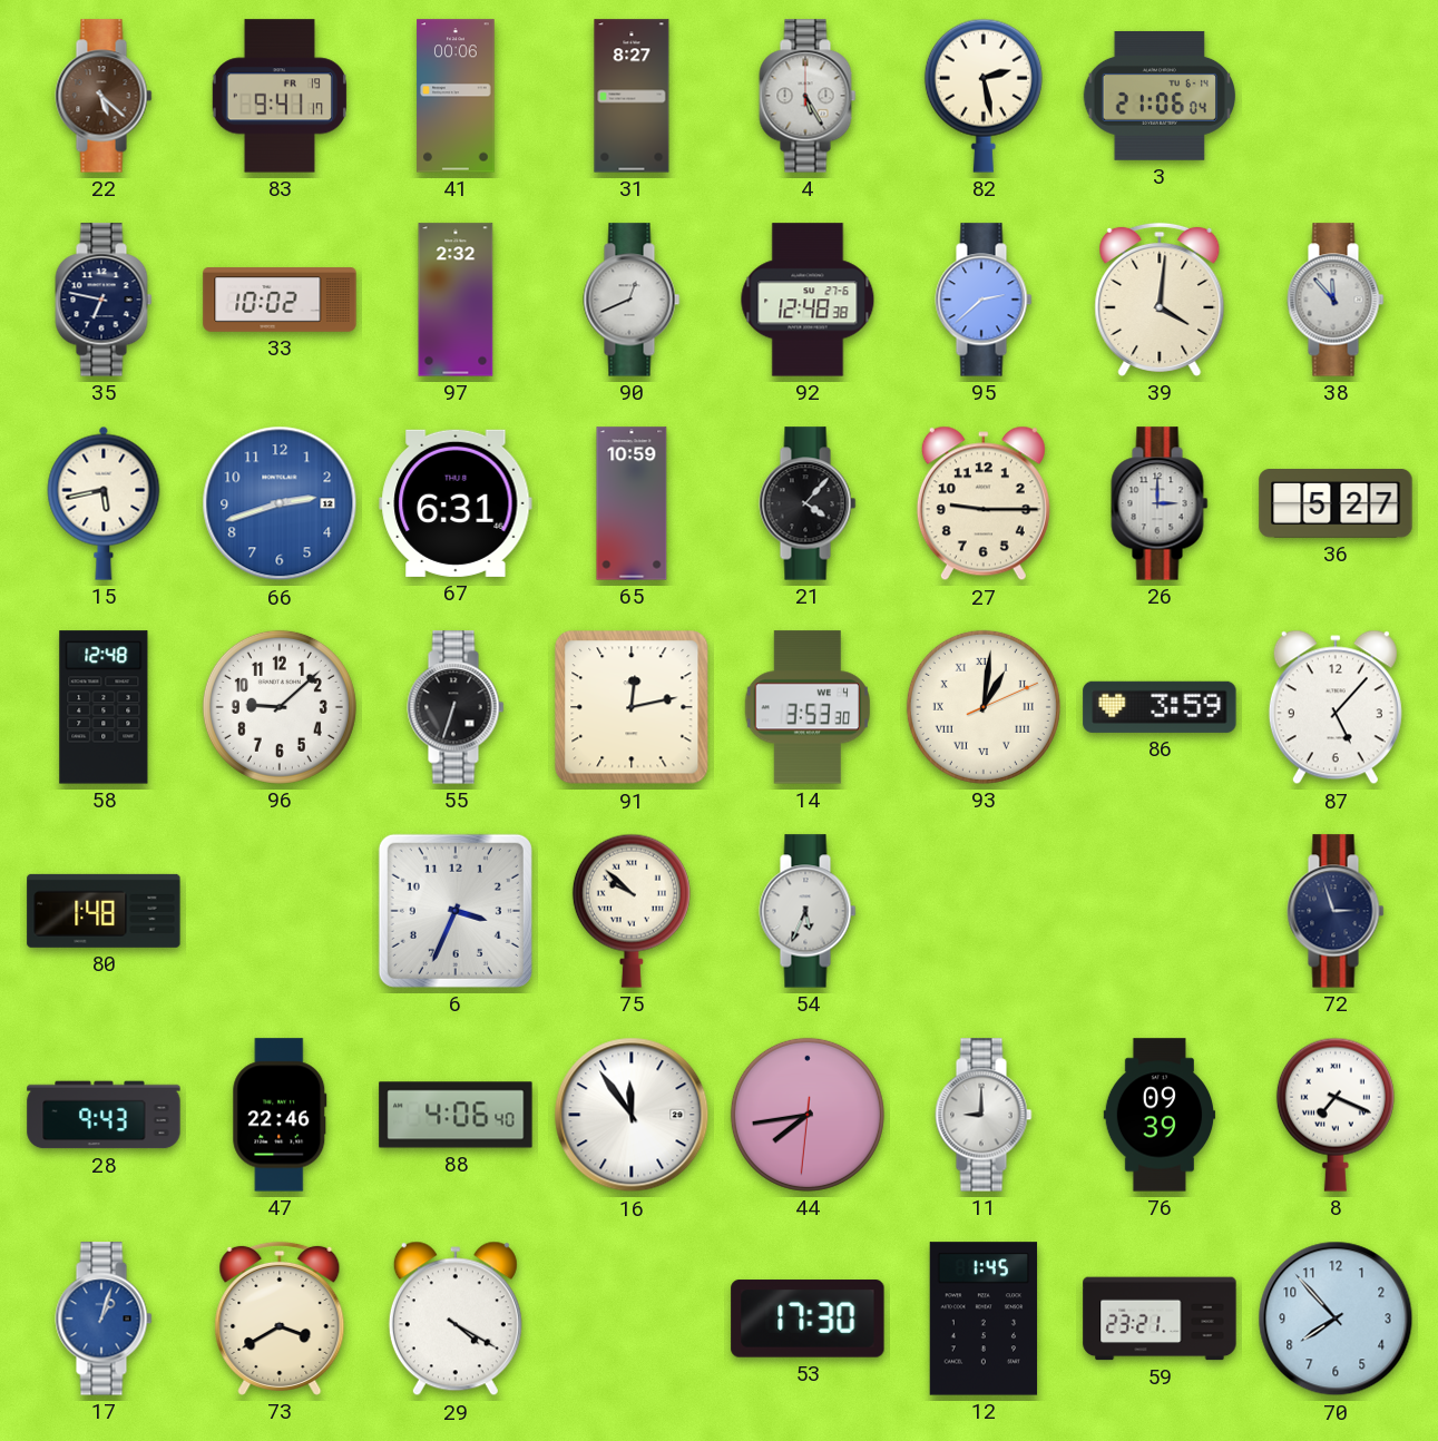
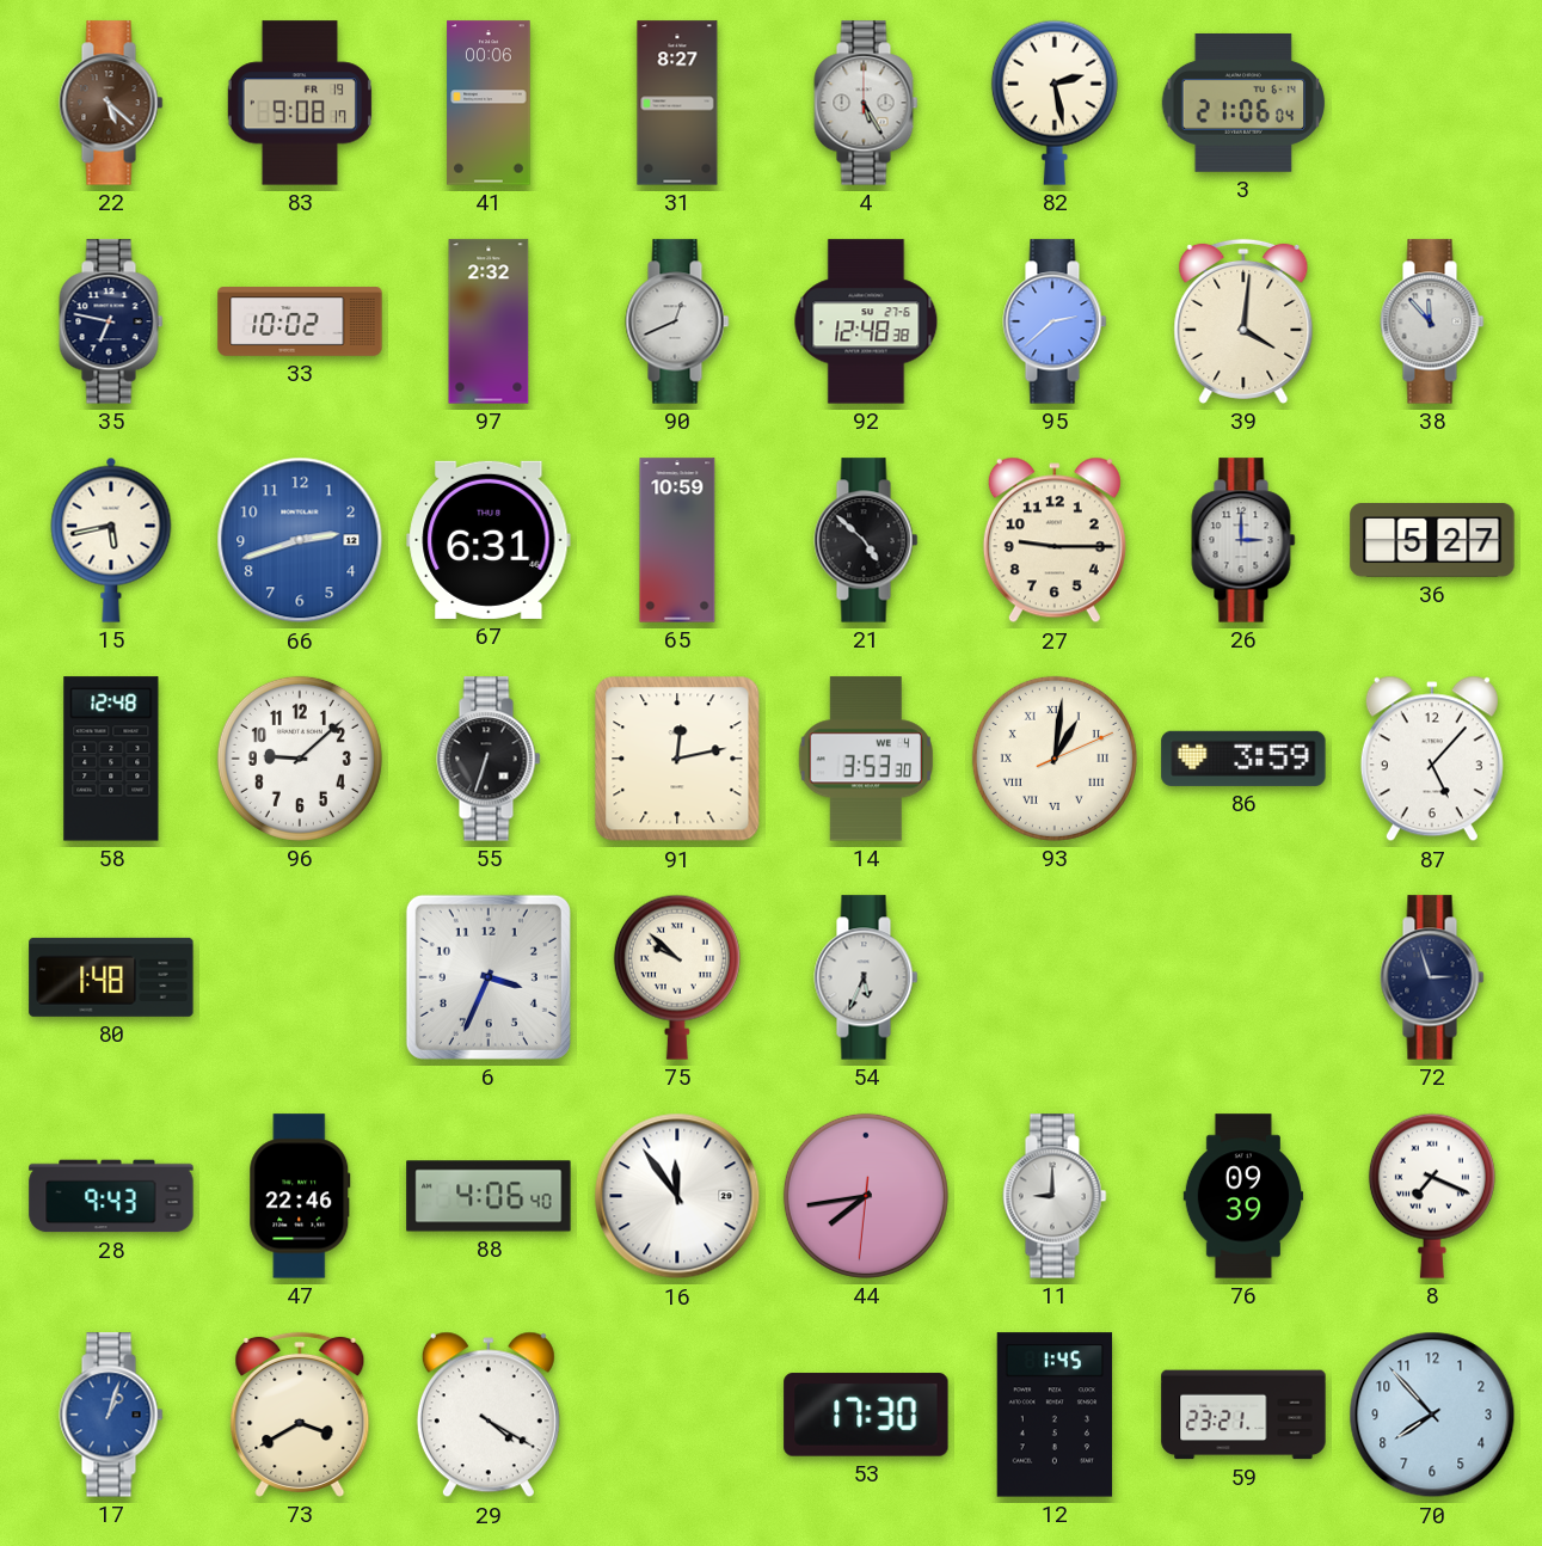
83: 9:41 -> 9:08 (300, 103)
21: 4:07 -> 4:52 (866, 540)
